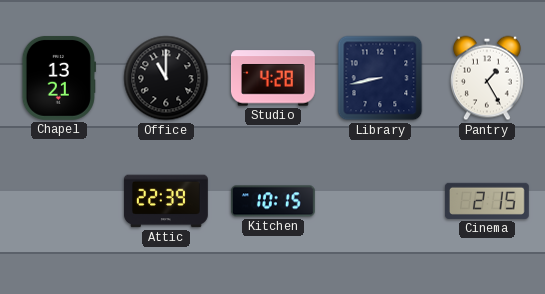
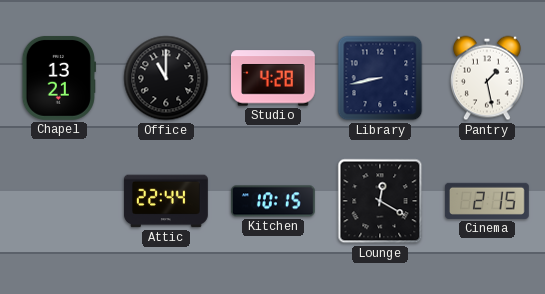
Pantry: 1:25 -> 1:28 (487, 78)
Attic: 22:39 -> 22:44 (166, 201)
Lounge: none -> 12:20 (380, 201)
